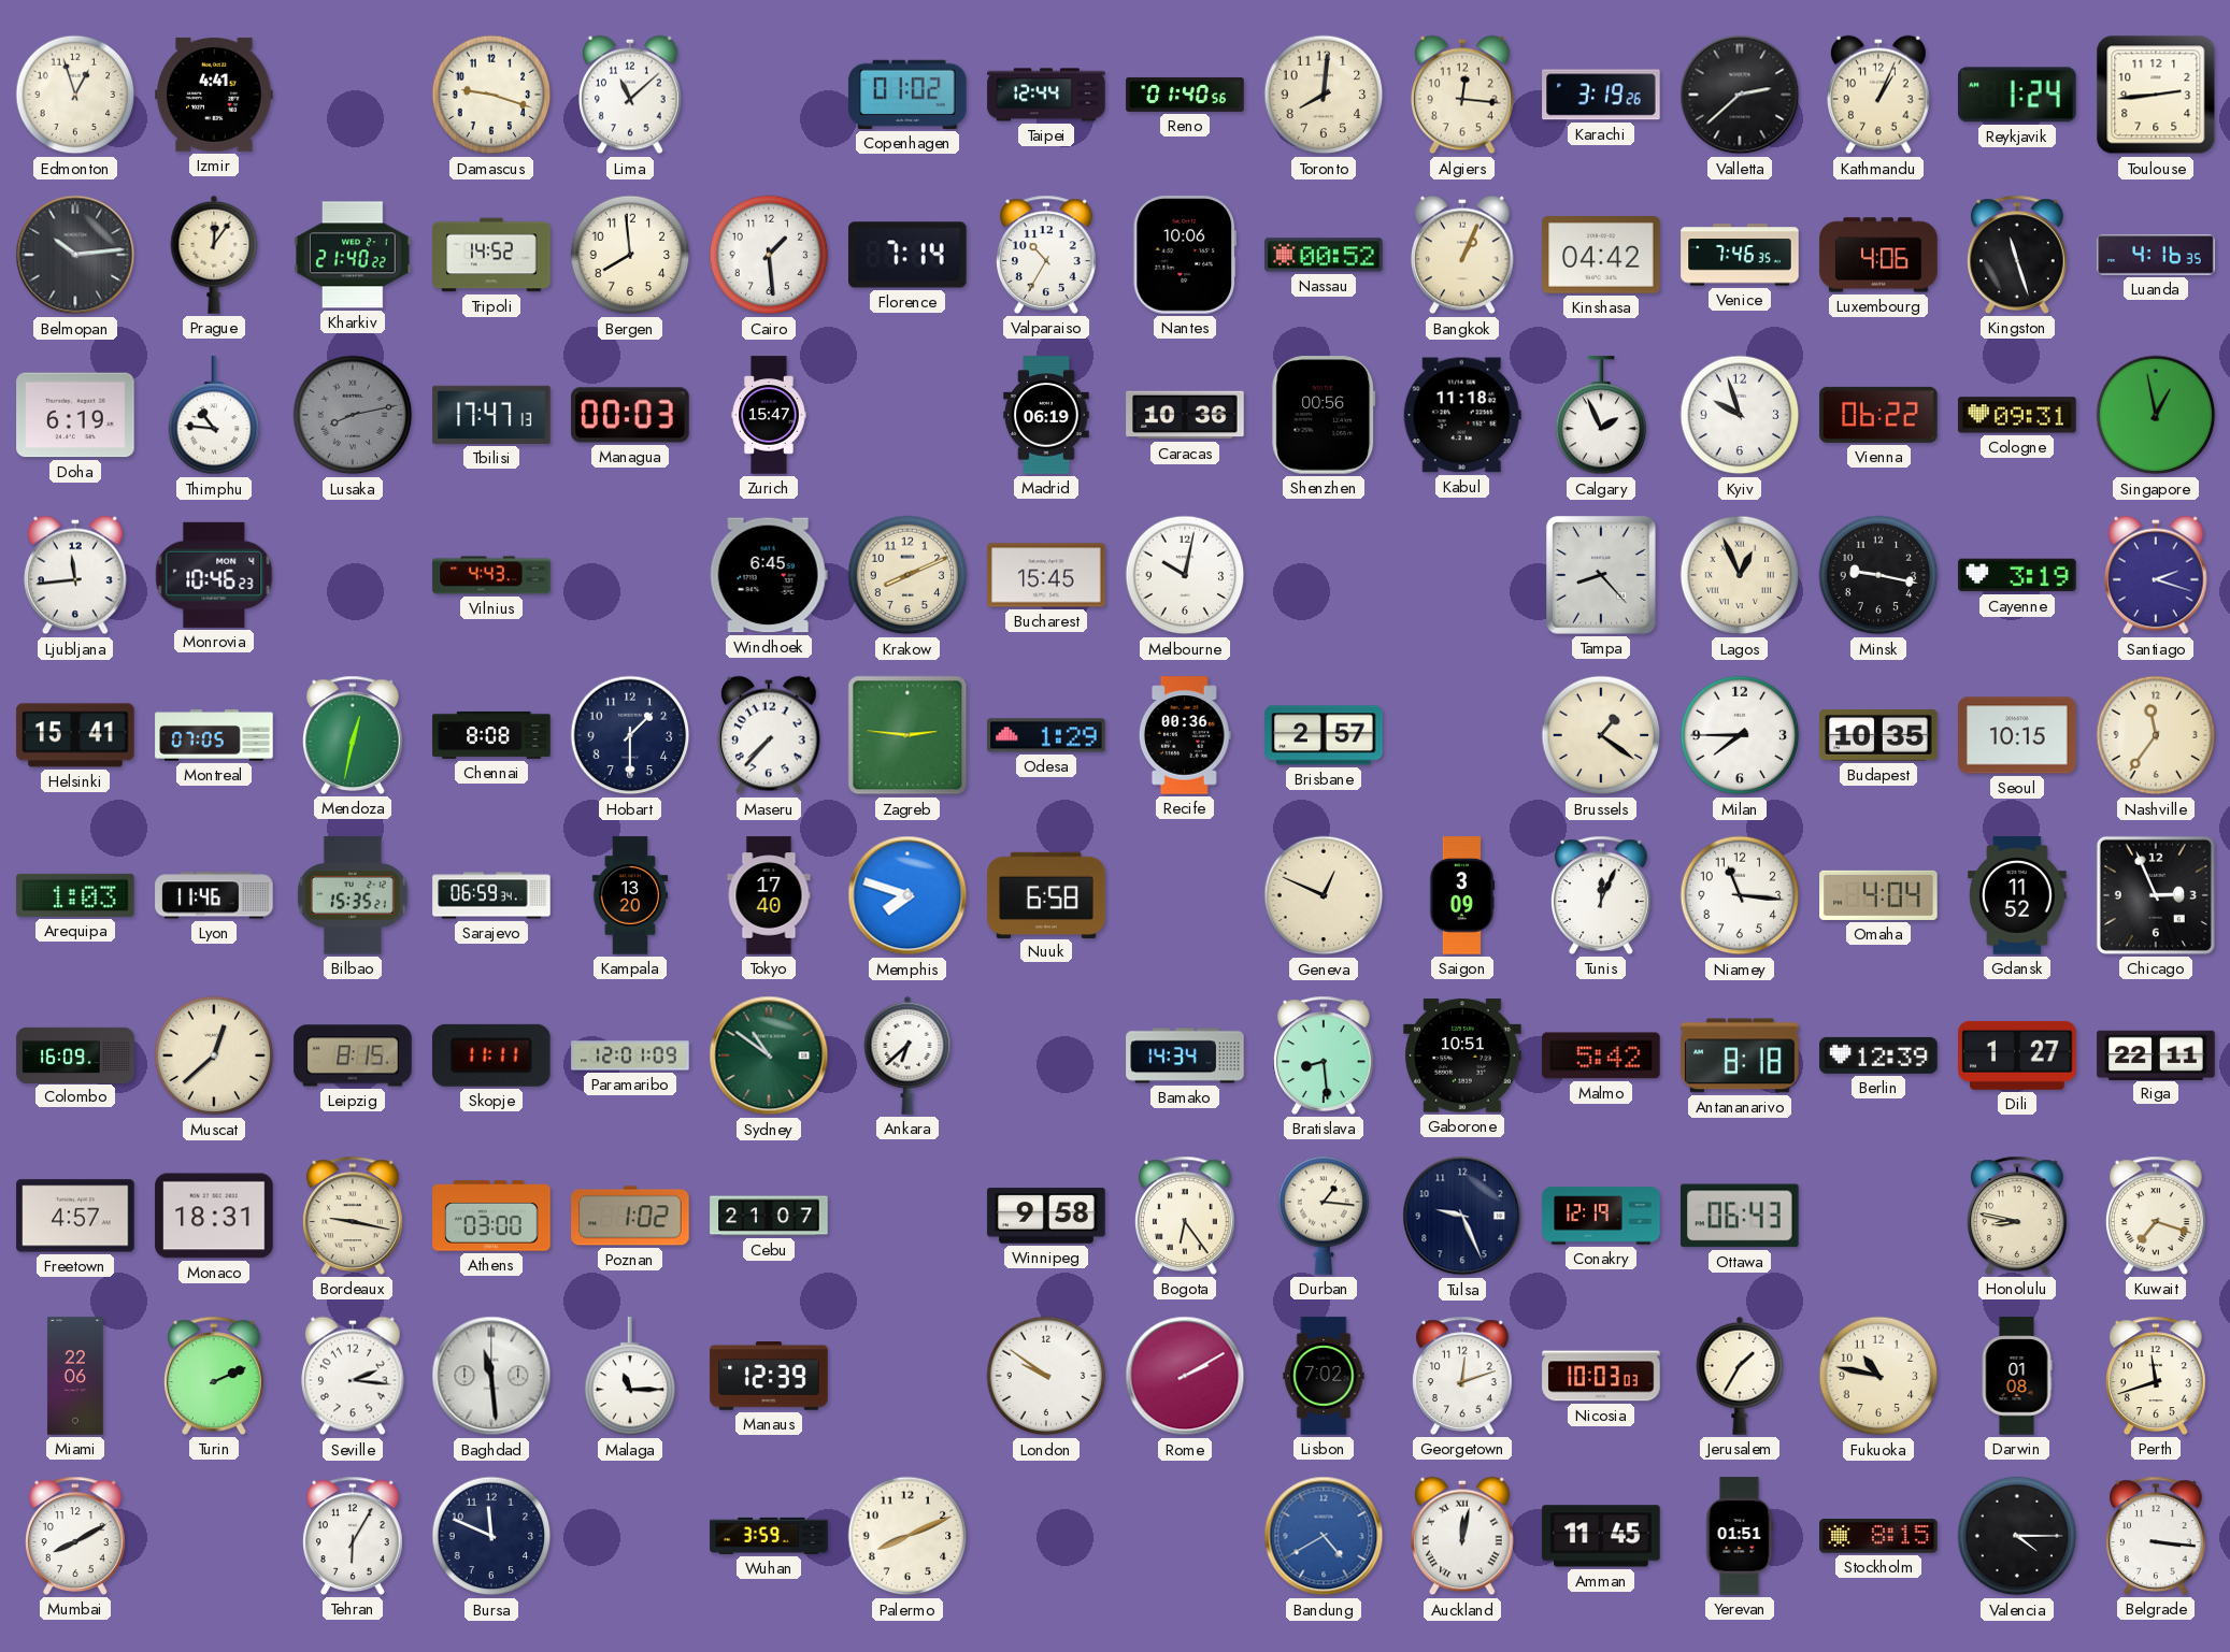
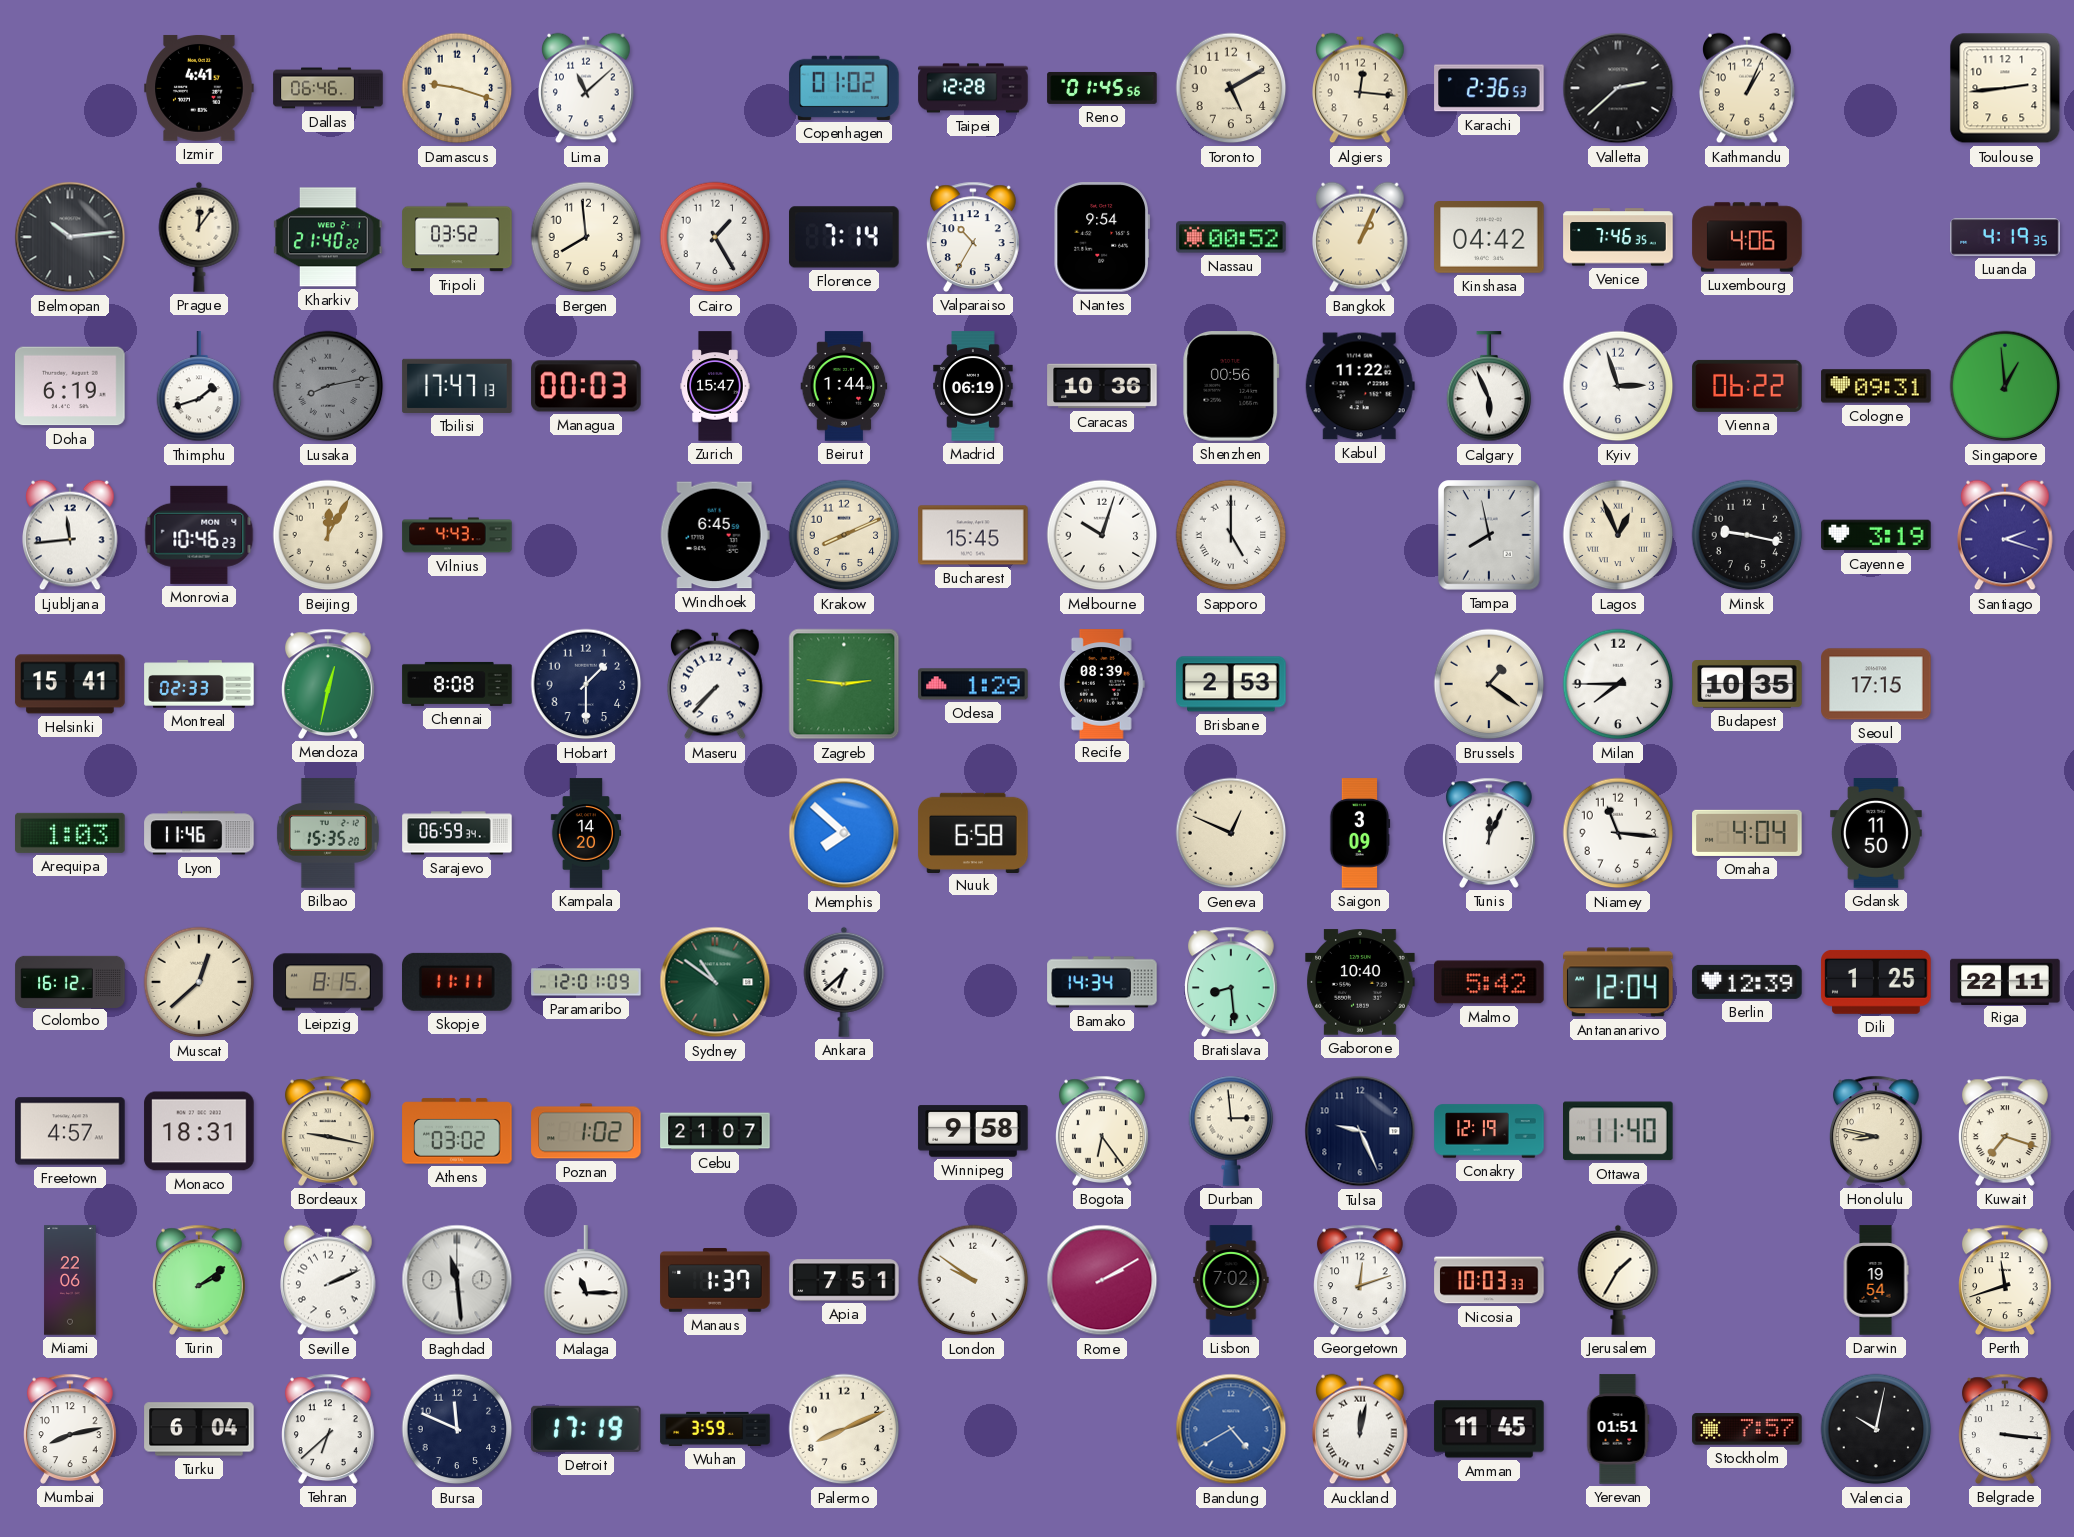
Edmonton: 12:57 -> none (75, 95)
Dallas: none -> 06:46 (328, 88)
Taipei: 12:44 -> 12:28 (973, 88)
Reno: 01:40 -> 01:45 (1102, 88)
Toronto: 8:01 -> 5:10 (1231, 88)
Karachi: 3:19 -> 2:36 (1489, 88)
Reykjavik: 1:24 -> none (2017, 95)
Tripoli: 14:52 -> 03:52 (457, 237)
Cairo: 1:29 -> 1:25 (715, 237)
Nantes: 10:06 -> 9:54 (1102, 237)
Kingston: 11:27 -> none (2018, 255)
Luanda: 4:16 -> 4:19 (2005, 237)
Thimphu: 10:46 -> 1:42 (199, 387)
Beirut: none -> 1:44 (844, 386)
Kabul: 11:18 -> 11:22 (1360, 386)
Calgary: 1:56 -> 5:56 (1489, 387)
Kyiv: 9:57 -> 2:57 (1618, 386)
Singapore: 12:58 -> 12:59 (2005, 386)
Beijing: none -> 12:05 (328, 535)
Melbourne: 10:02 -> 10:03 (1102, 535)
Sapporo: none -> 5:00 (1231, 535)
Tampa: 8:23 -> 7:58 (1489, 535)
Montreal: 07:05 -> 02:33 (199, 684)
Recife: 00:36 -> 08:39 (1102, 684)
Brisbane: 2:57 -> 2:53 (1231, 684)
Seoul: 10:15 -> 17:15 (1876, 684)
Nashville: 11:36 -> none (2156, 735)
Bilbao: 15:35:21 -> 15:35:20 (328, 833)
Kampala: 13:20 -> 14:20 (586, 833)
Tokyo: 17:40 -> none (769, 895)
Memphis: 7:48 -> 7:52 (844, 833)
Gdansk: 11:52 -> 11:50 (1877, 833)
Chicago: 2:56 -> none (2156, 895)
Colombo: 16:09 -> 16:12 (70, 981)
Gaborone: 10:51 -> 10:40 (1360, 982)
Antananarivo: 8:18 -> 12:04 (1618, 982)
Dili: 1:27 -> 1:25 (1876, 982)
Athens: 03:00 -> 03:02 (457, 1131)
Durban: 1:16 -> 2:59 (1231, 1131)
Ottawa: 06:43 -> 11:40 (1619, 1131)
Turin: 2:11 -> 2:09 (200, 1280)
Seville: 2:16 -> 2:11 (329, 1280)
Manaus: 12:39 -> 1:37 (715, 1280)
Apia: none -> 7:51 (844, 1280)
Nicosia: 10:03:03 -> 10:03:33 (1489, 1280)
Fukuoka: 10:47 -> none (1878, 1376)
Darwin: 01:08 -> 19:54 (1876, 1280)
Mumbai: 8:10 -> 8:13 (71, 1429)
Turku: none -> 6:04 (199, 1429)
Tehran: 6:05 -> 6:38 (329, 1429)
Detroit: none -> 17:19 (586, 1429)
Stockholm: 8:15 -> 7:57 (1747, 1429)
Valencia: 4:15 -> 10:02 (1876, 1429)
